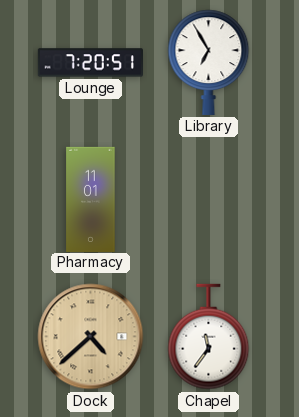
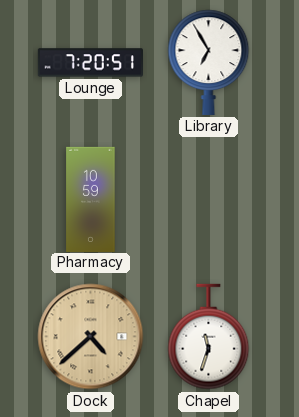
Pharmacy: 11:01 -> 10:59 (91, 199)
Chapel: 11:36 -> 11:33 (209, 337)
